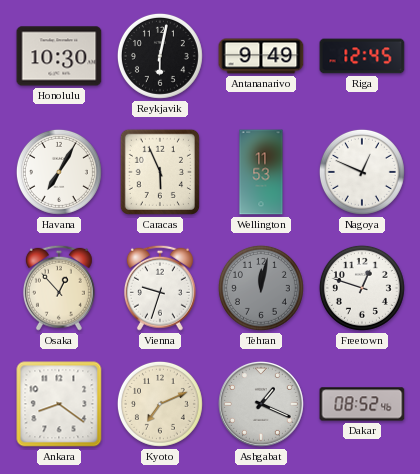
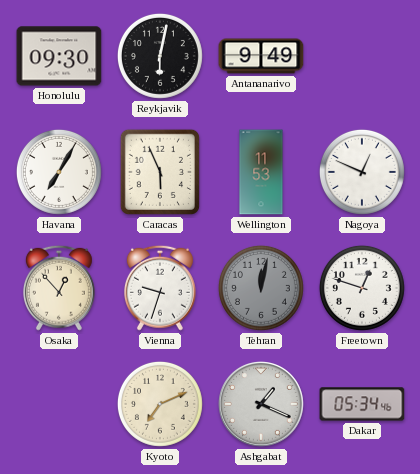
Honolulu: 10:30 -> 09:30 (59, 56)
Riga: 12:45 -> none (362, 56)
Ankara: 8:21 -> none (59, 404)
Dakar: 08:52 -> 05:34 (362, 404)
